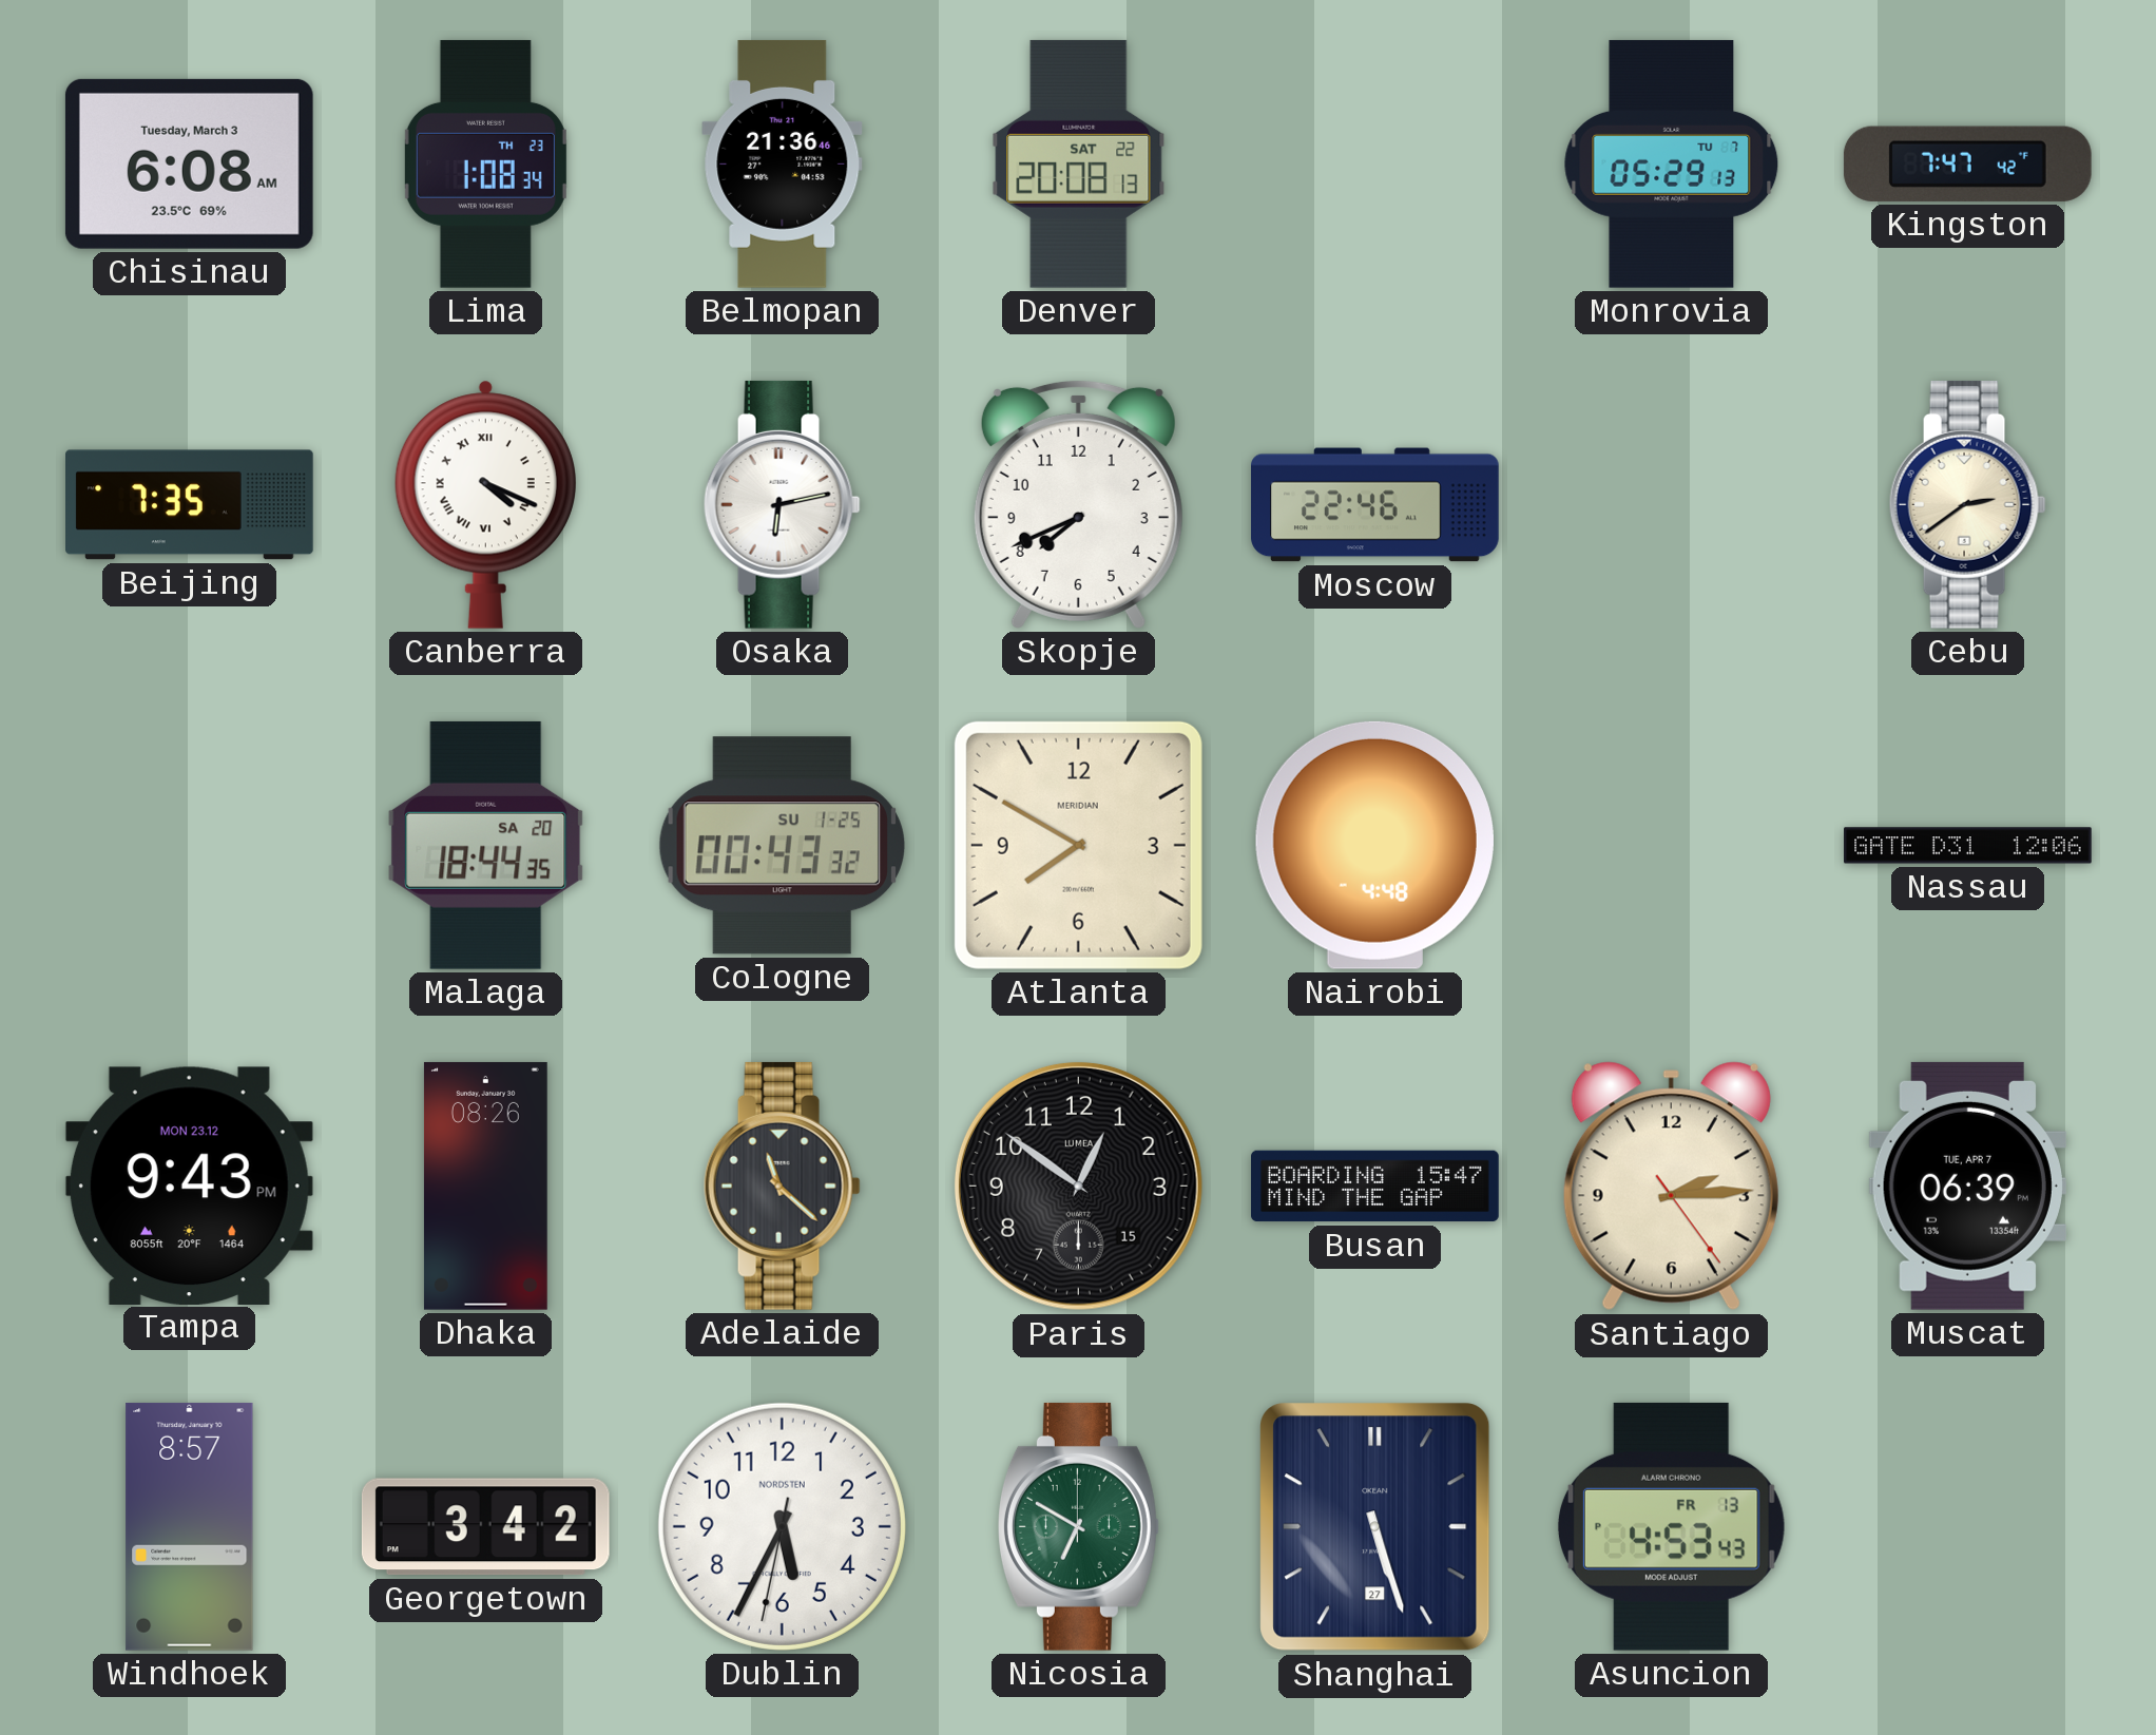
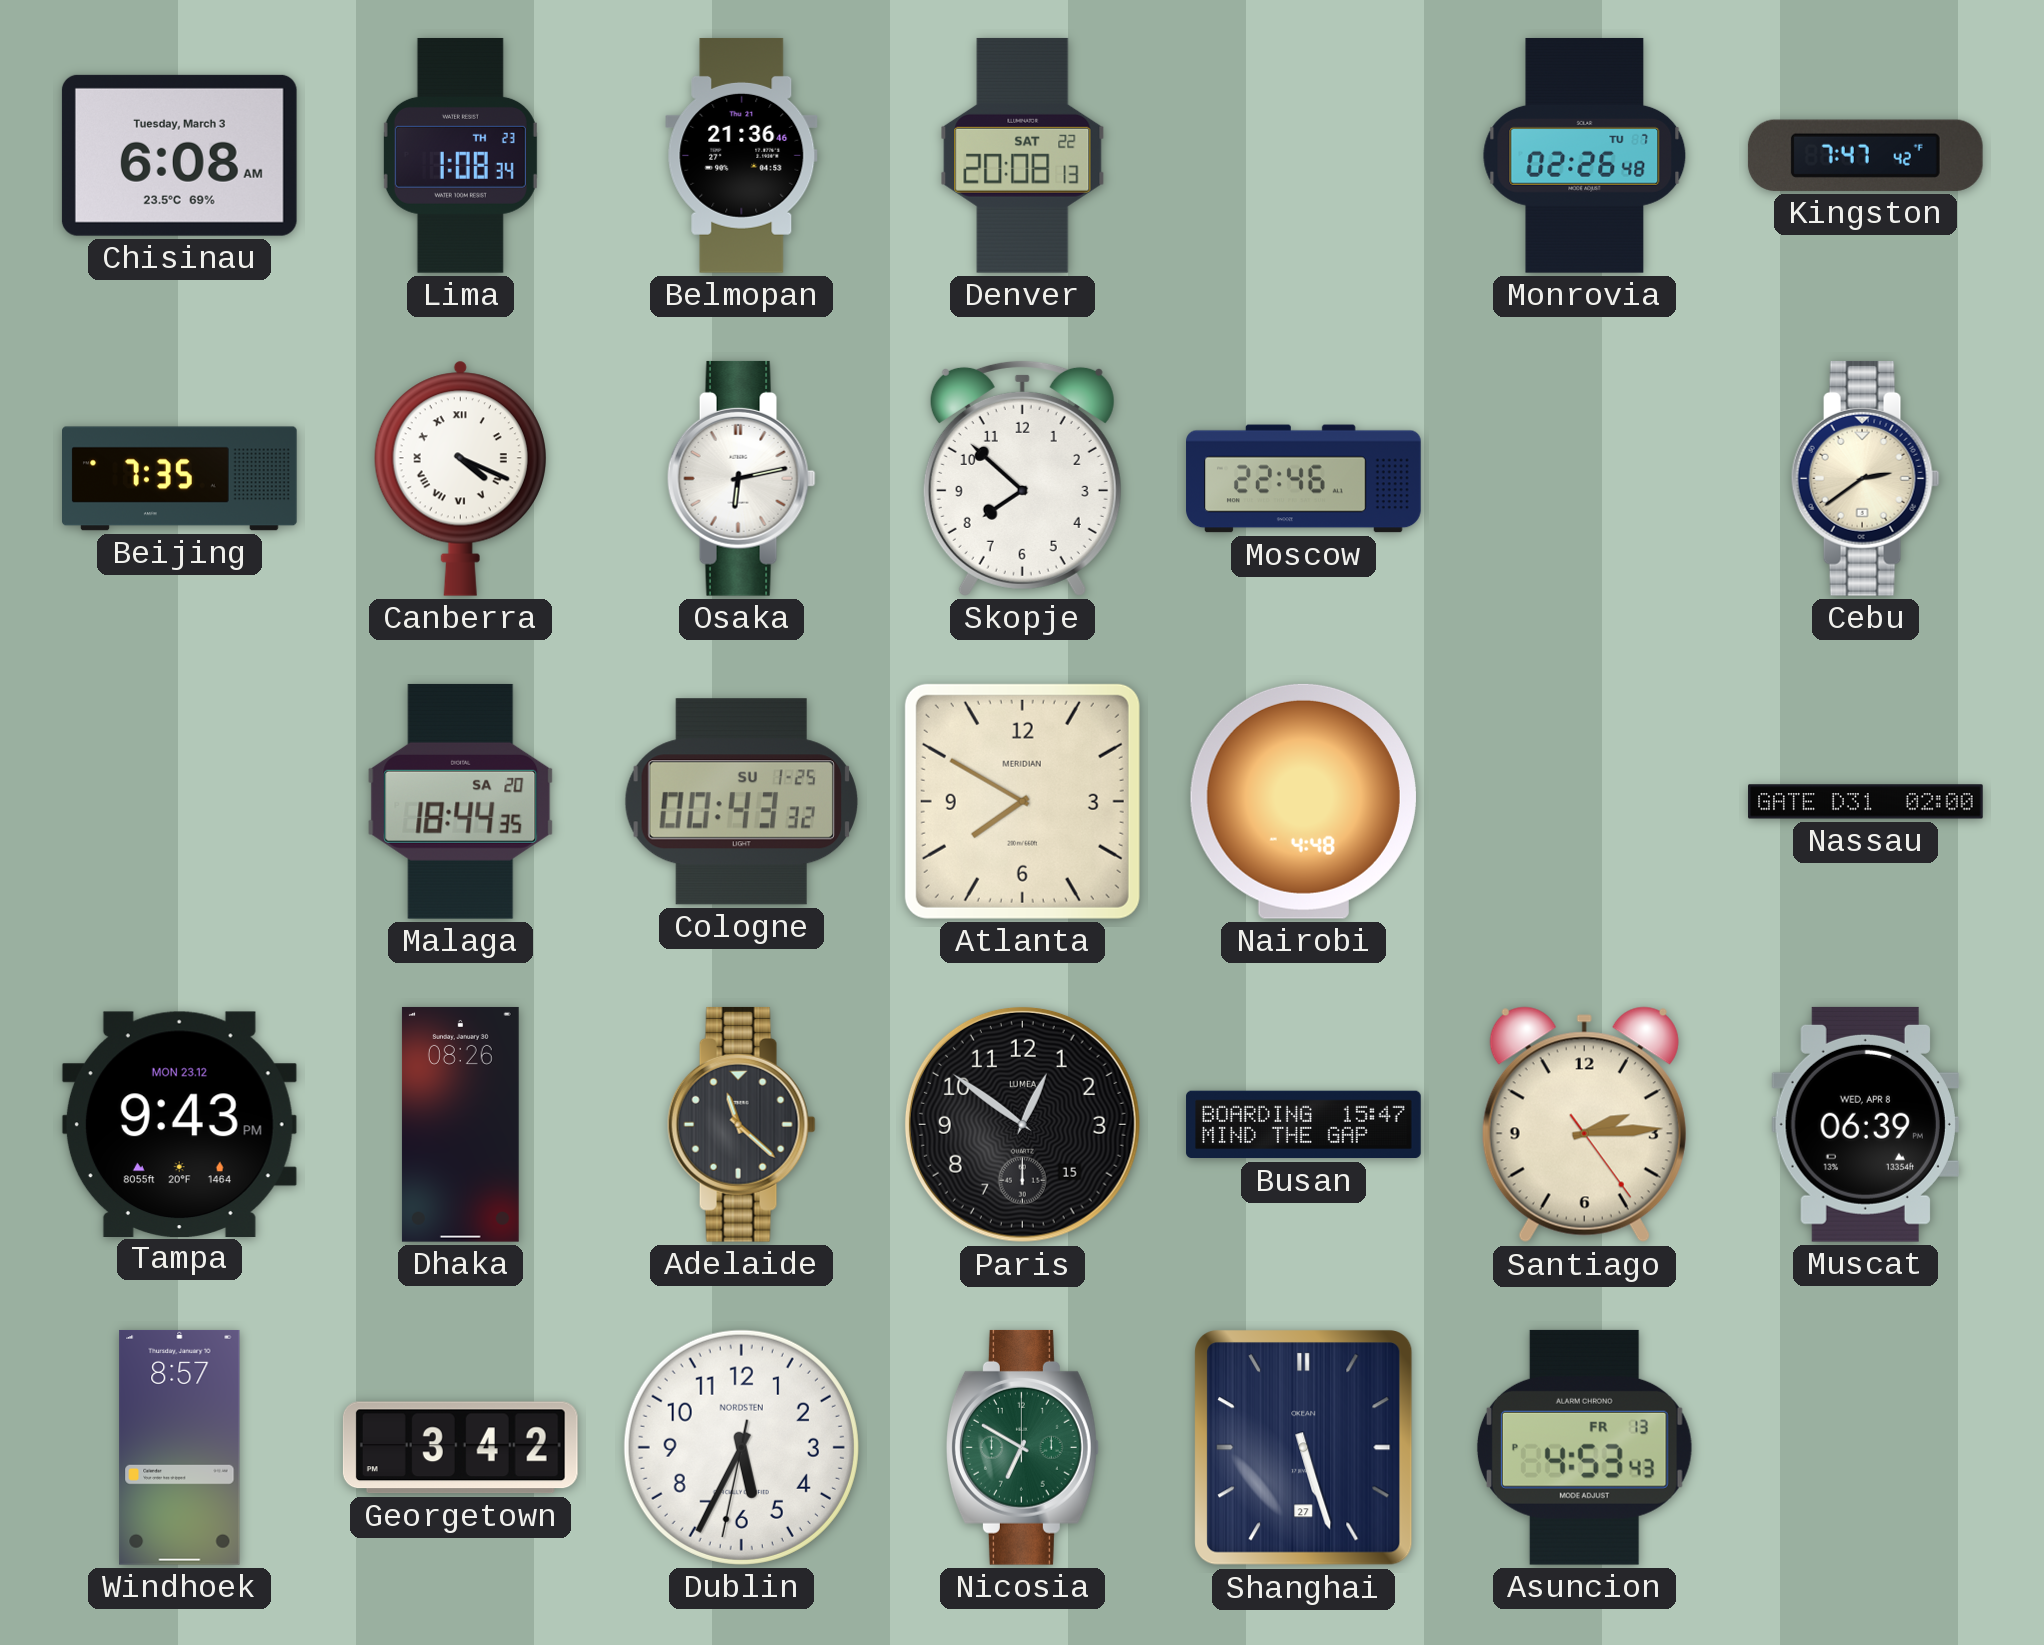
Monrovia: 05:29 -> 02:26 (1585, 155)
Skopje: 7:41 -> 7:52 (1022, 478)
Nassau: 12:06 -> 02:00 (1866, 802)
Muscat date: TUE, APR 7 -> WED, APR 8 (1865, 1124)
